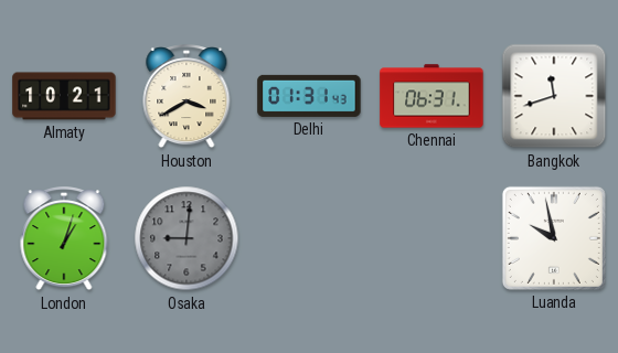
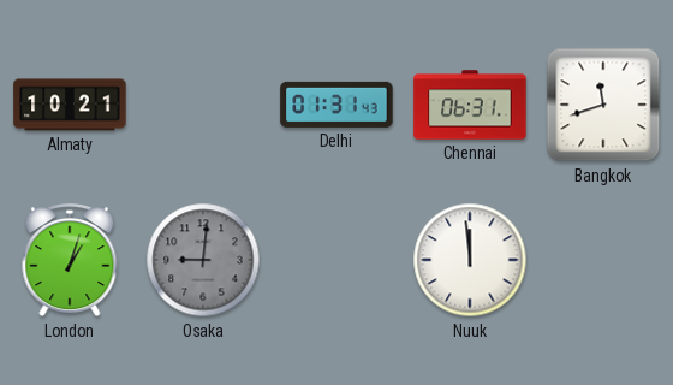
Houston: 3:40 -> none (187, 97)
Nuuk: none -> 11:59 (470, 260)
Luanda: 9:58 -> none (554, 238)
